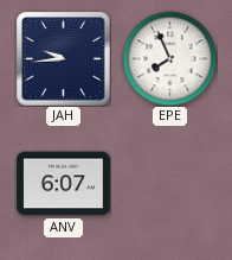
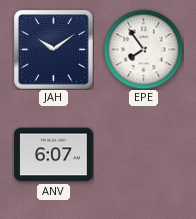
JAH: 9:44 -> 10:09 (54, 50)
EPE: 7:56 -> 7:54 (143, 49)
